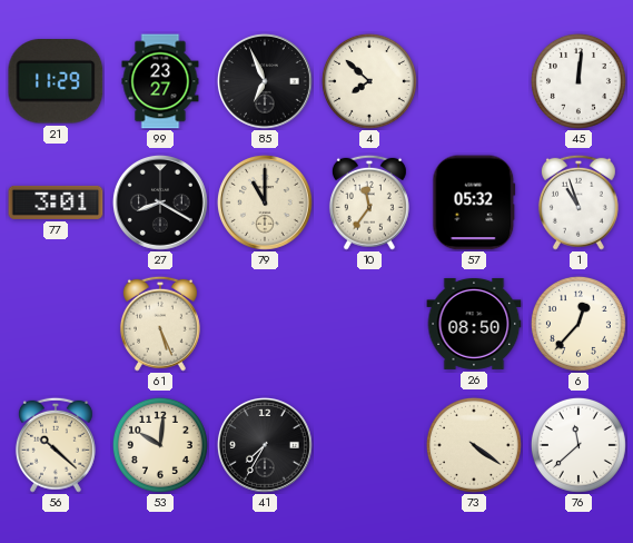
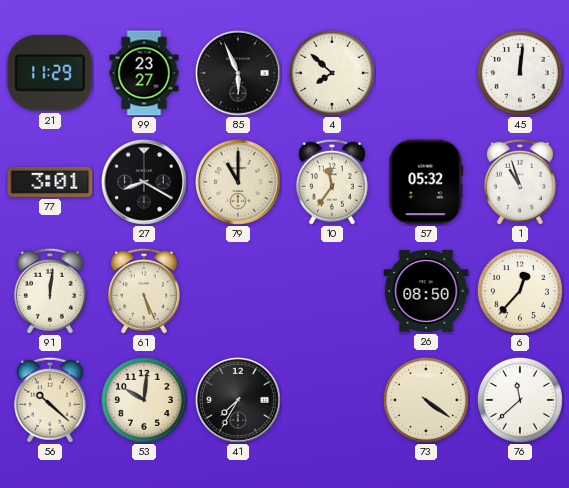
85: 6:56 -> 5:56 (238, 73)
91: none -> 12:01 (50, 291)
